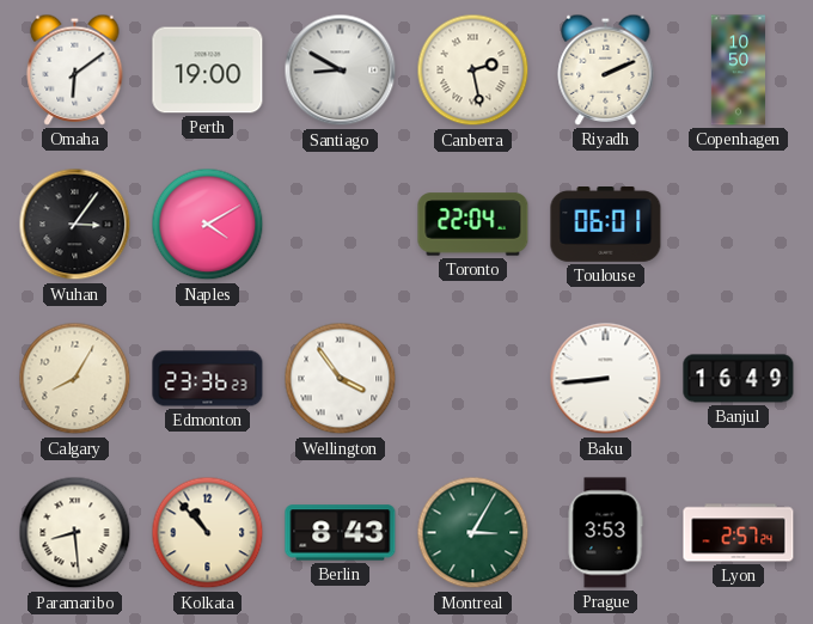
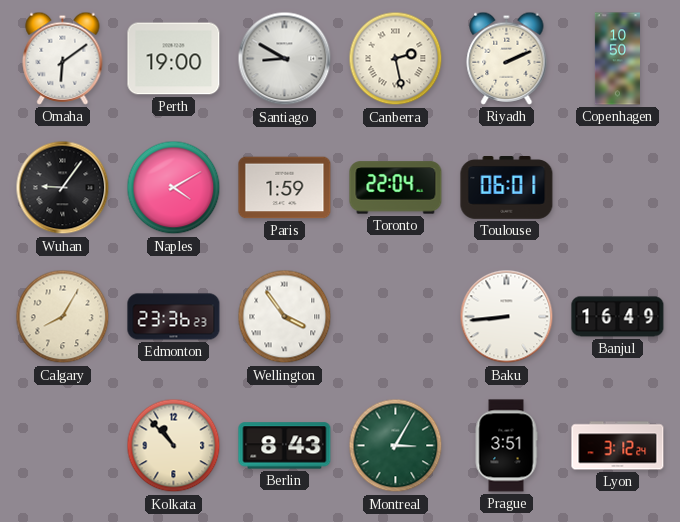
Wuhan: 3:06 -> 9:06 (63, 188)
Paris: none -> 1:59 (285, 188)
Paramaribo: 8:29 -> none (75, 533)
Prague: 3:53 -> 3:51 (506, 446)
Lyon: 2:57 -> 3:12 (618, 446)
